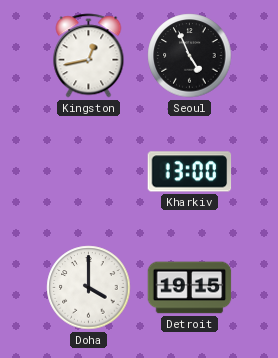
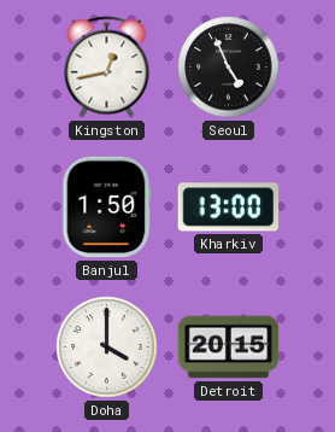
Banjul: none -> 1:50 (107, 208)
Detroit: 19:15 -> 20:15 (229, 348)
